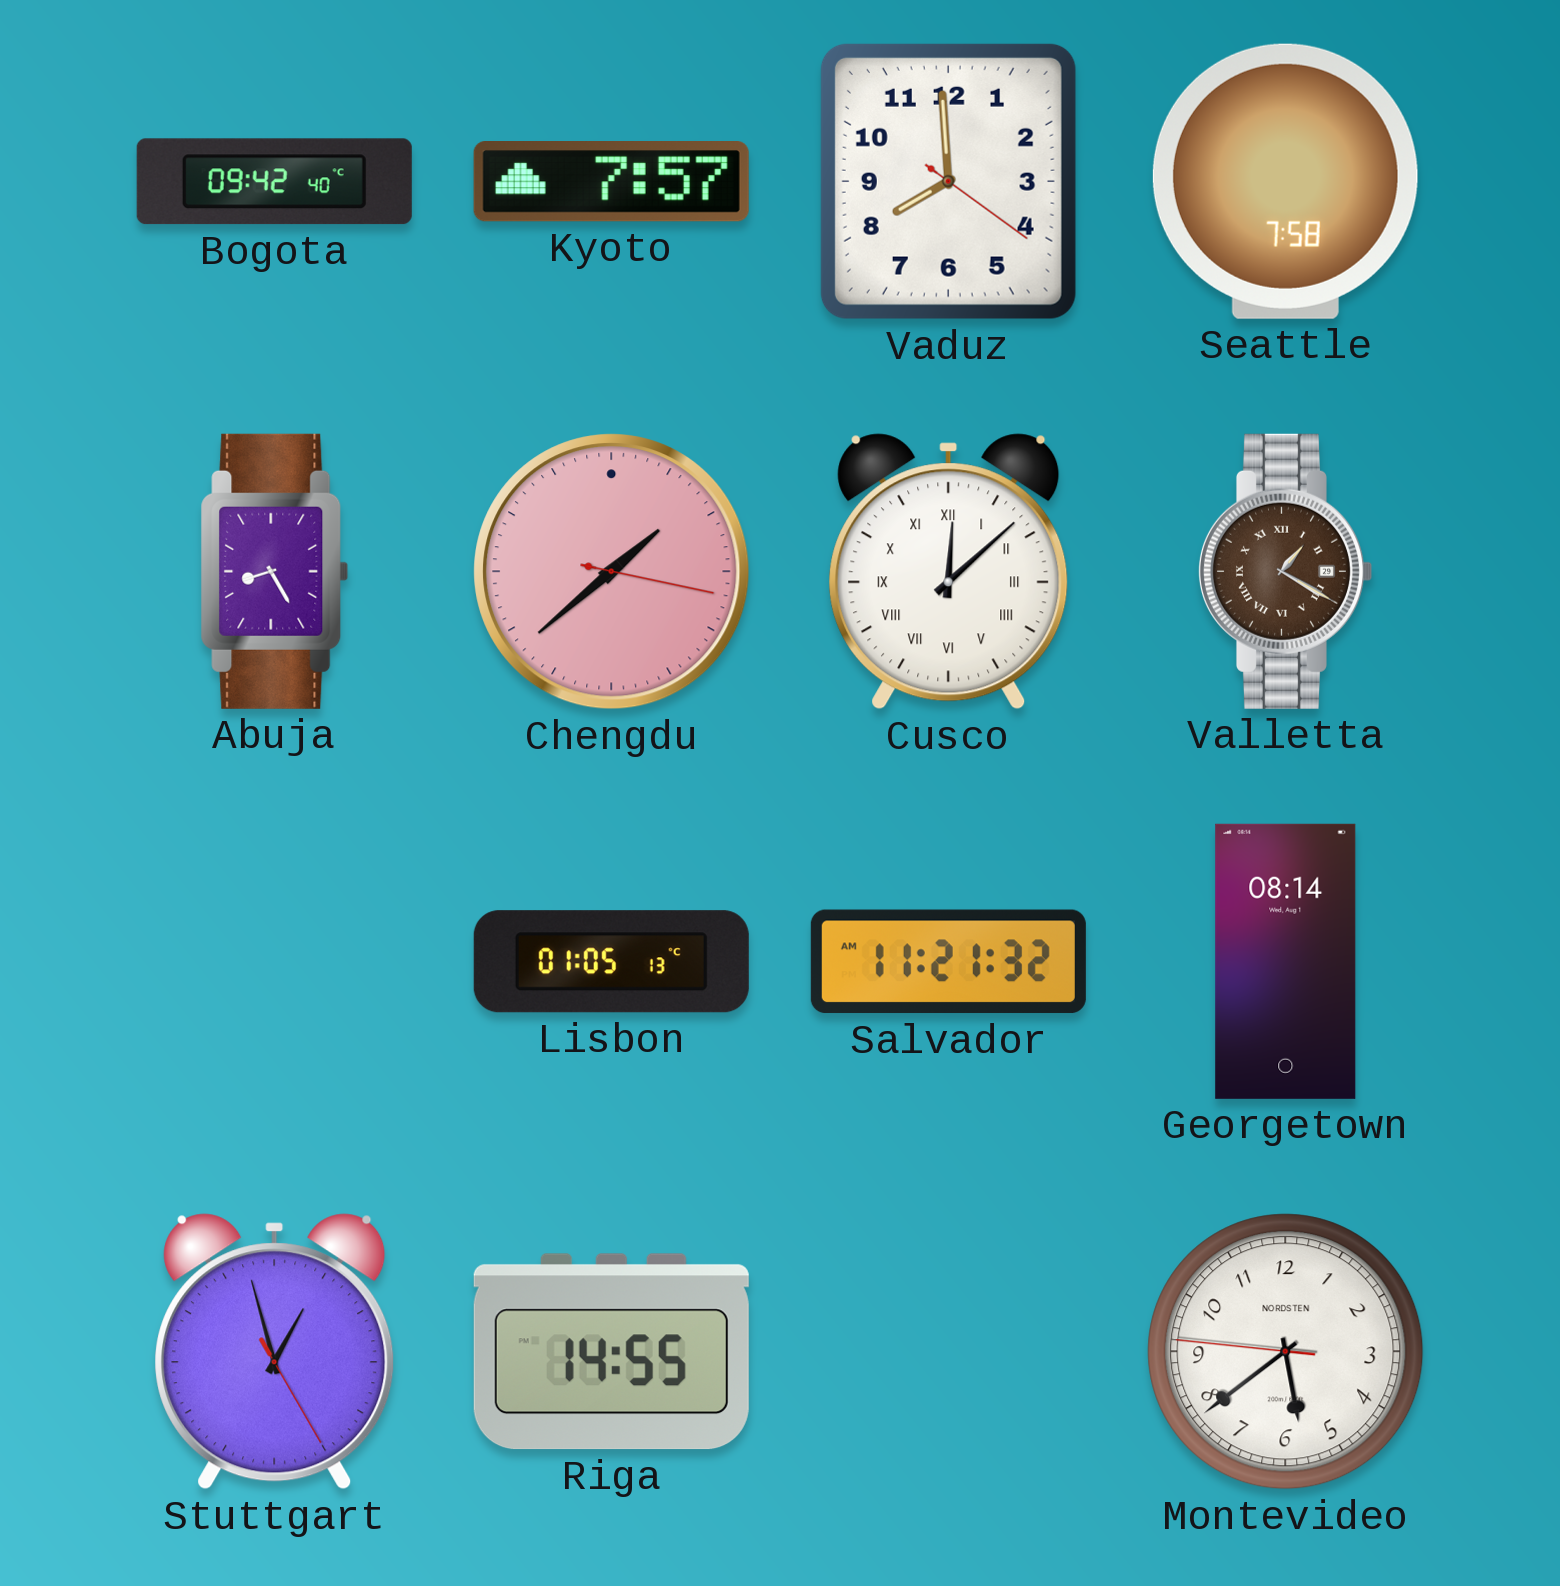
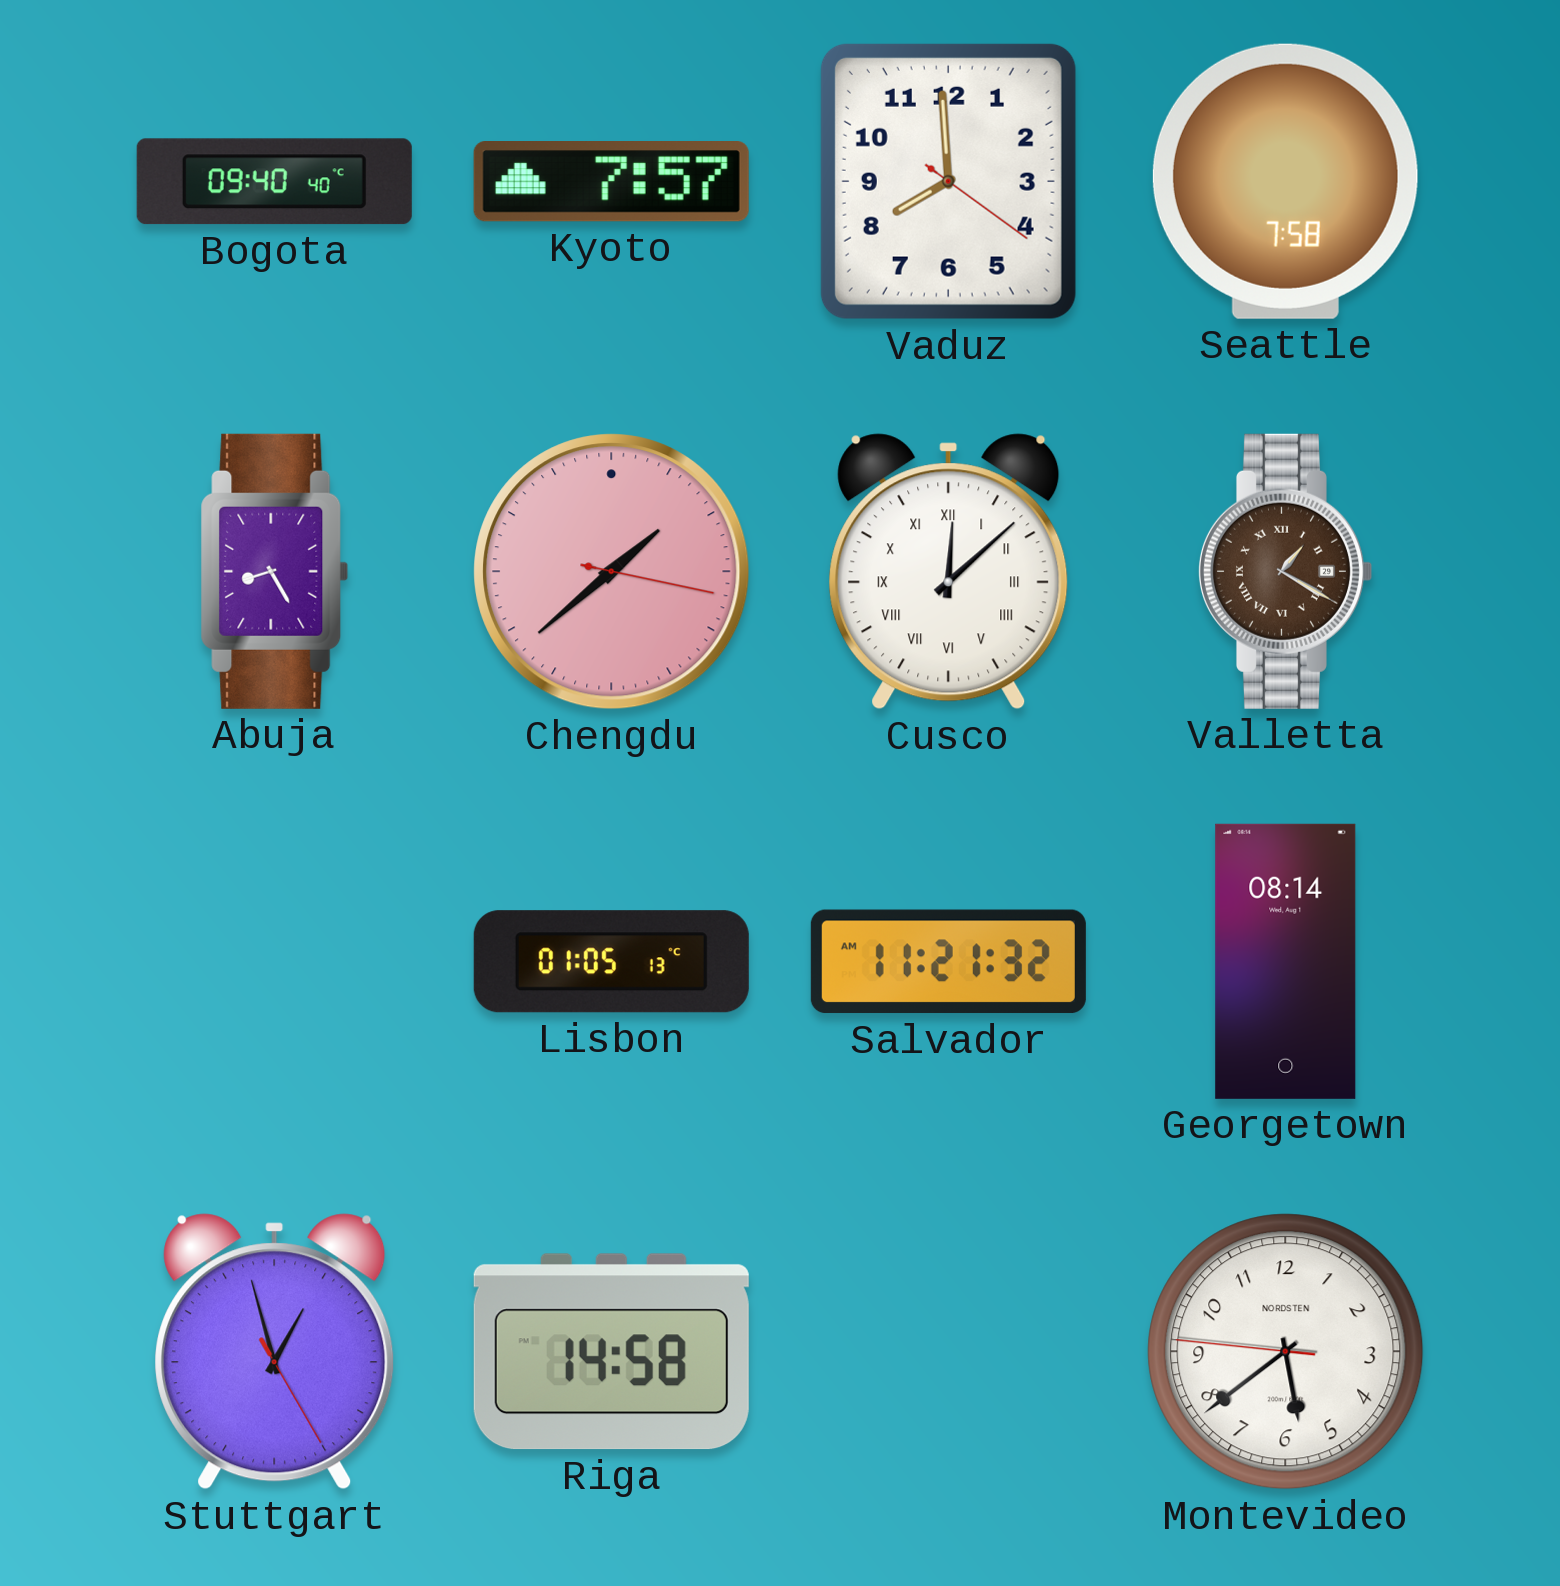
Bogota: 09:42 -> 09:40 (274, 182)
Riga: 14:55 -> 14:58 (611, 1352)
